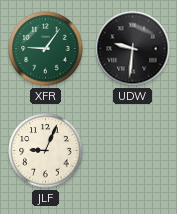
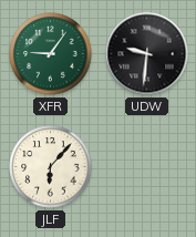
JLF: 9:04 -> 6:07 (51, 167)
